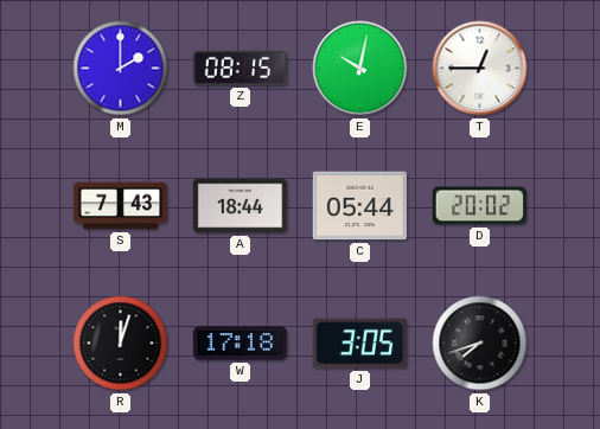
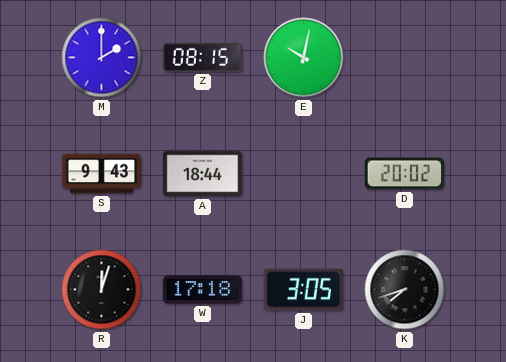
T: 12:45 -> none (480, 69)
S: 7:43 -> 9:43 (102, 174)
C: 05:44 -> none (360, 206)
